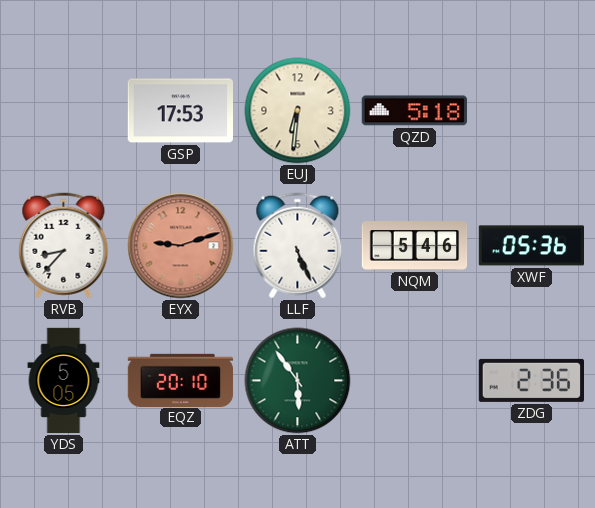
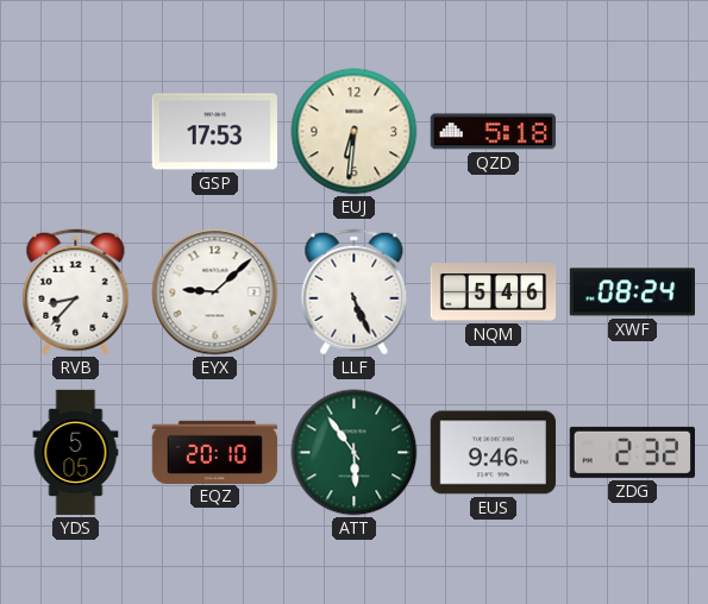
EYX: 9:12 -> 9:08 (215, 292)
EYX dial: salmon -> white (215, 292)
XWF: 05:36 -> 08:24 (632, 292)
EUS: none -> 9:46 (493, 453)
ZDG: 2:36 -> 2:32 (632, 452)
